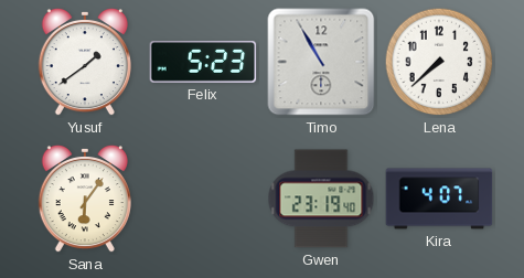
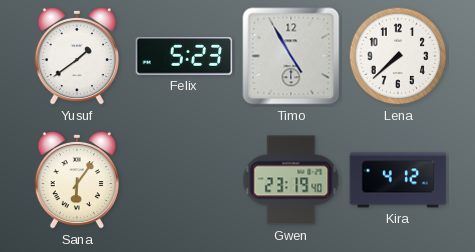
Timo: 10:55 -> 4:55 (291, 56)
Kira: 4:07 -> 4:12 (398, 180)
